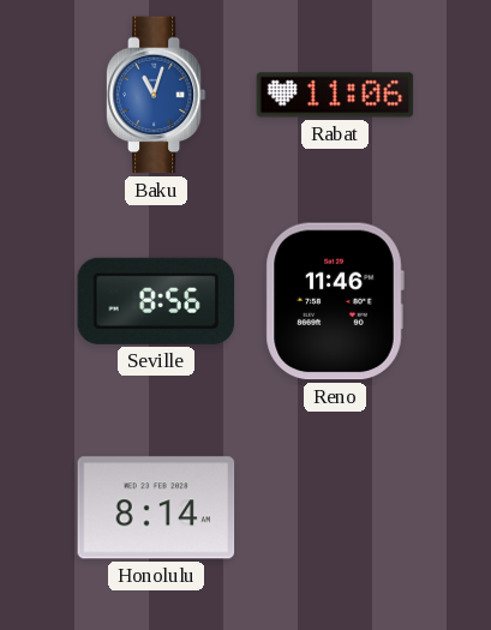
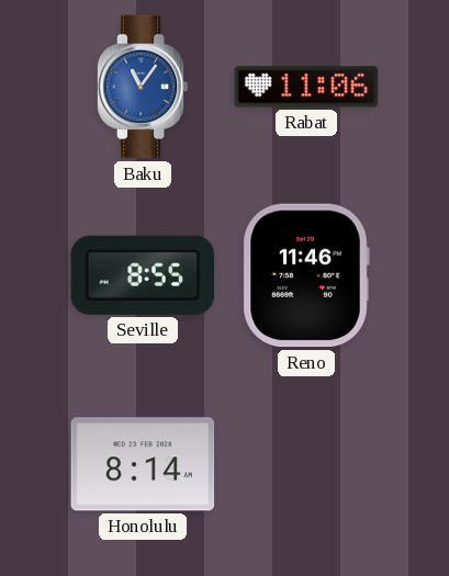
Baku: 11:03 -> 11:06 (143, 87)
Seville: 8:56 -> 8:55 (143, 275)
